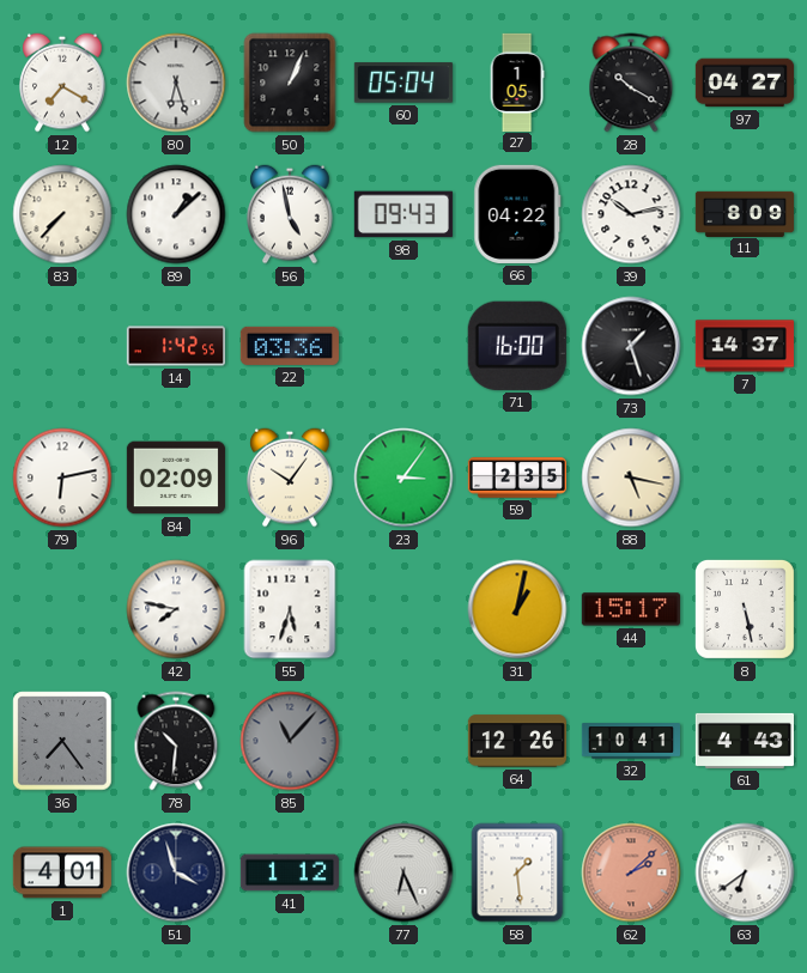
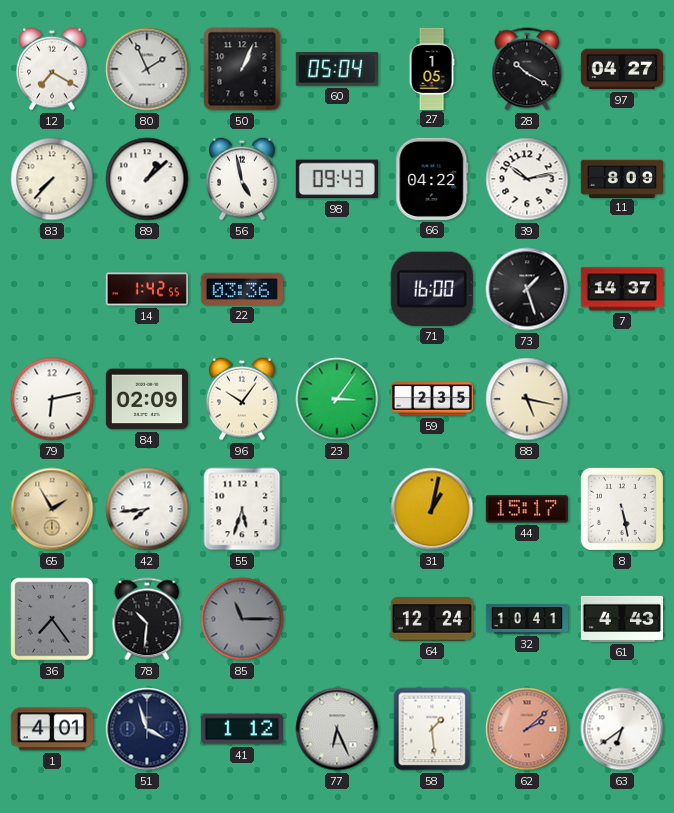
80: 6:27 -> 1:56 (147, 69)
65: none -> 1:55 (52, 509)
42: 7:47 -> 7:44 (147, 509)
85: 11:07 -> 11:15 (242, 619)
64: 12:26 -> 12:24 (431, 619)
